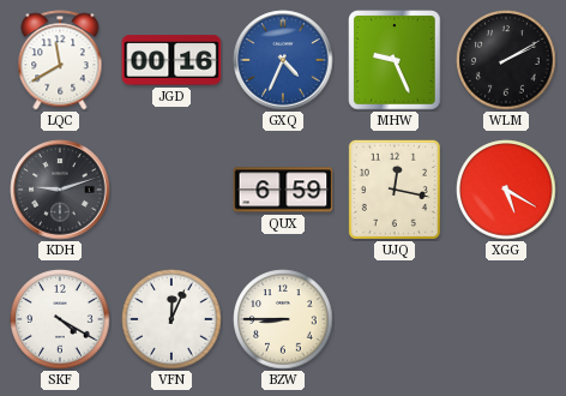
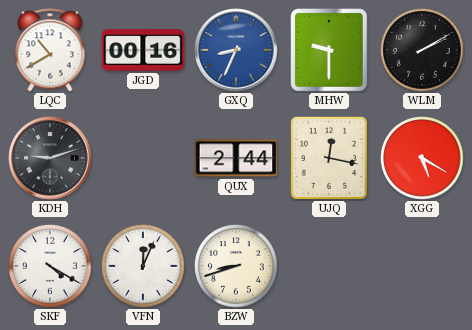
LQC: 11:40 -> 10:40 (50, 50)
GXQ: 4:34 -> 8:34 (236, 50)
MHW: 9:26 -> 9:30 (329, 50)
QUX: 6:59 -> 2:44 (236, 158)
BZW: 8:45 -> 8:42 (236, 266)
